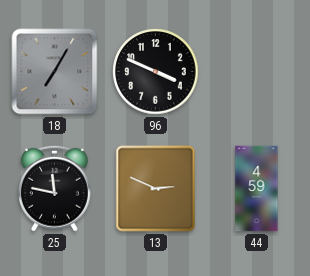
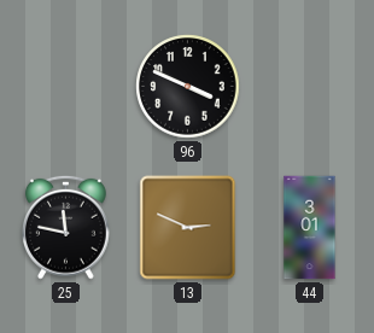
18: 7:05 -> none (55, 72)
44: 4:59 -> 3:01 (310, 228)
